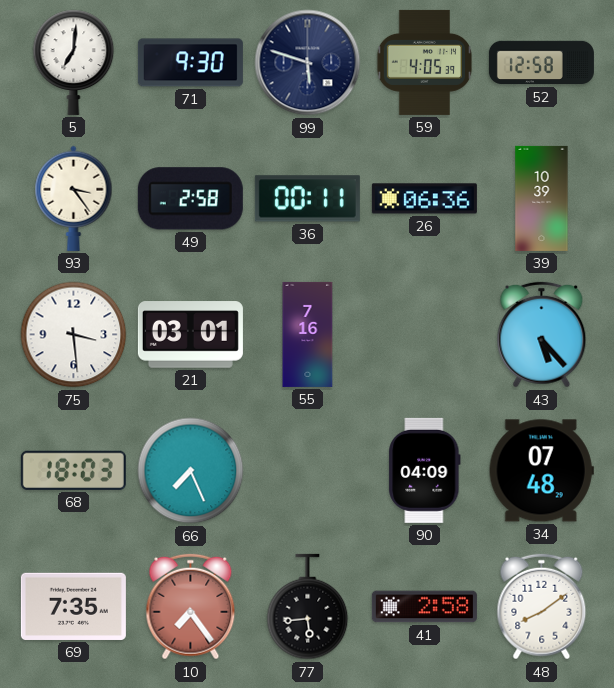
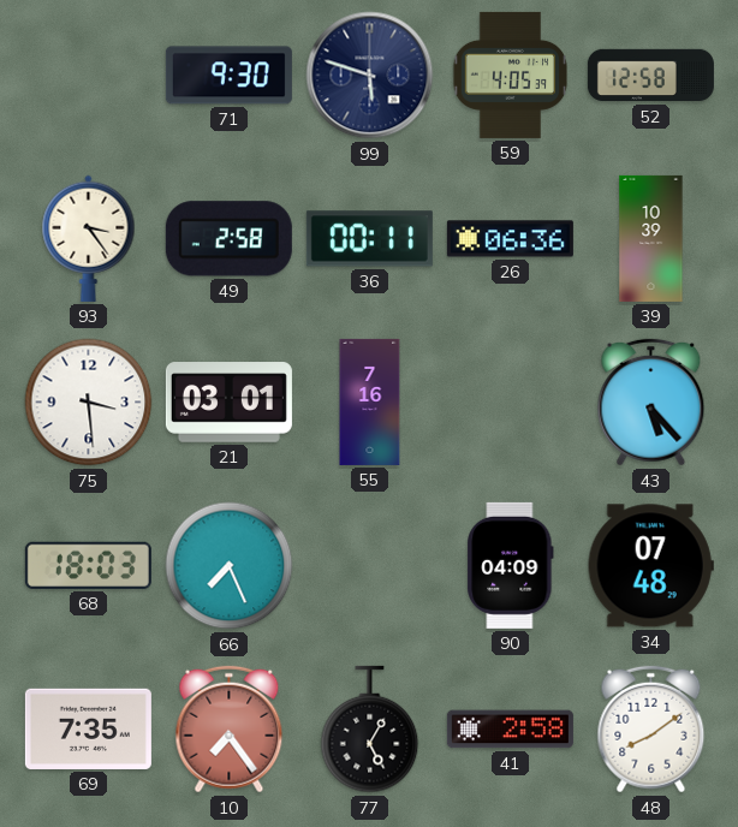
5: 7:01 -> none (74, 62)
77: 5:44 -> 5:05 (370, 730)
